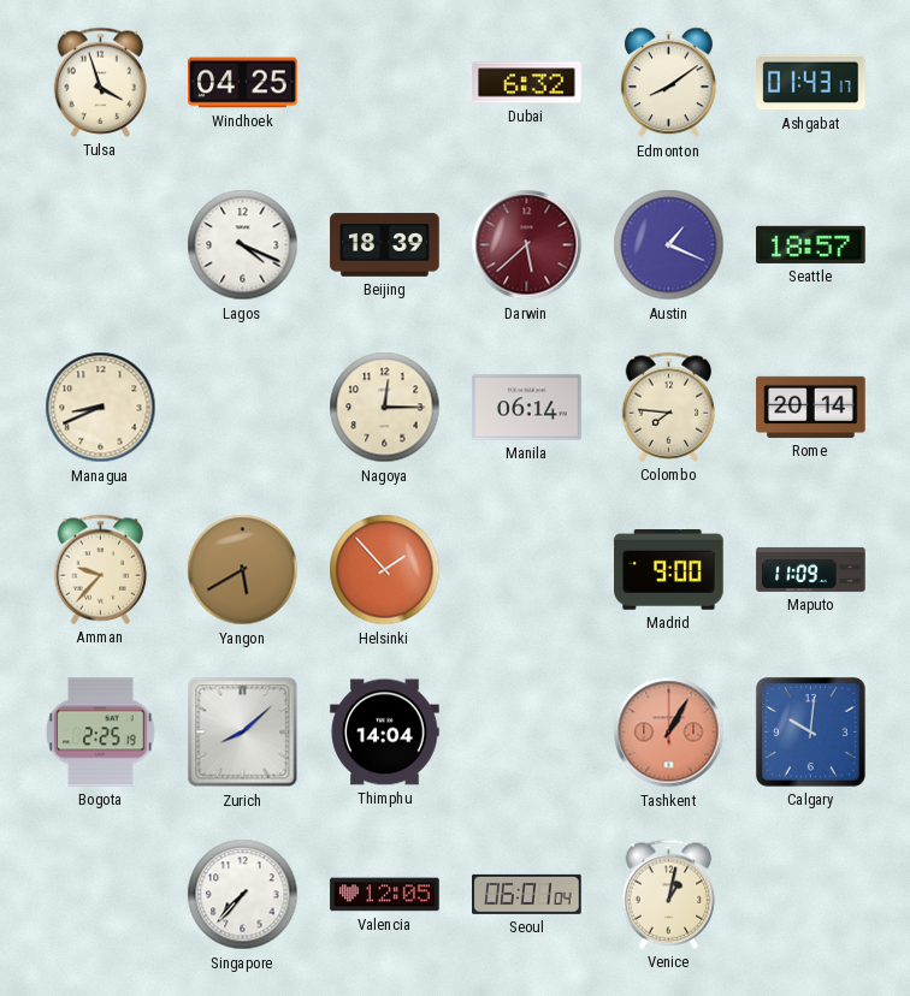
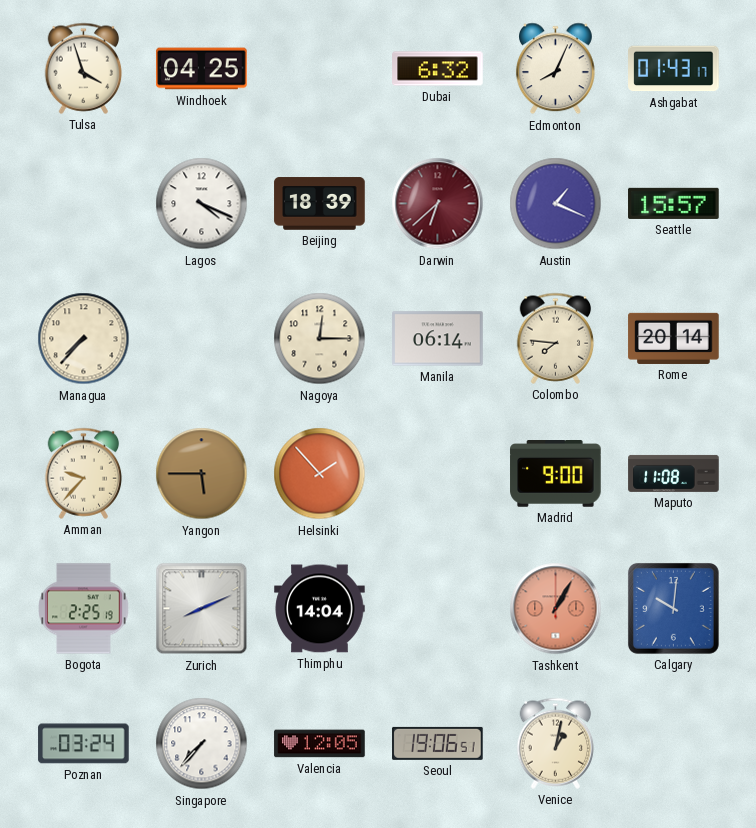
Edmonton: 8:09 -> 8:04 (555, 69)
Darwin: 5:38 -> 6:38 (438, 204)
Seattle: 18:57 -> 15:57 (674, 203)
Managua: 8:41 -> 7:37 (84, 339)
Yangon: 5:40 -> 5:45 (202, 474)
Maputo: 11:09 -> 11:08 (674, 473)
Zurich: 8:08 -> 8:11 (202, 609)
Poznan: none -> 03:24 (84, 744)
Seoul: 06:01 -> 19:06 (438, 743)
